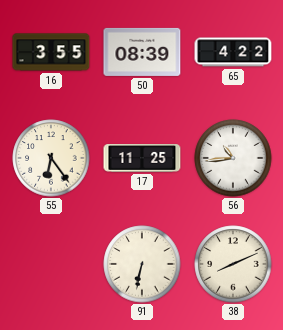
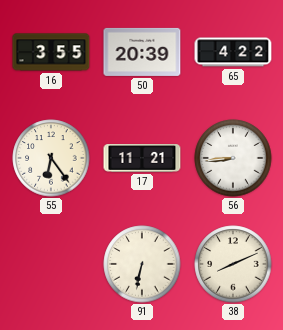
50: 08:39 -> 20:39 (142, 52)
17: 11:25 -> 11:21 (142, 159)
56: 10:44 -> 8:44 (233, 158)
